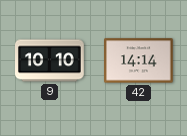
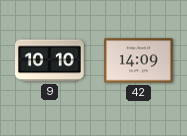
42: 14:14 -> 14:09 (139, 61)
